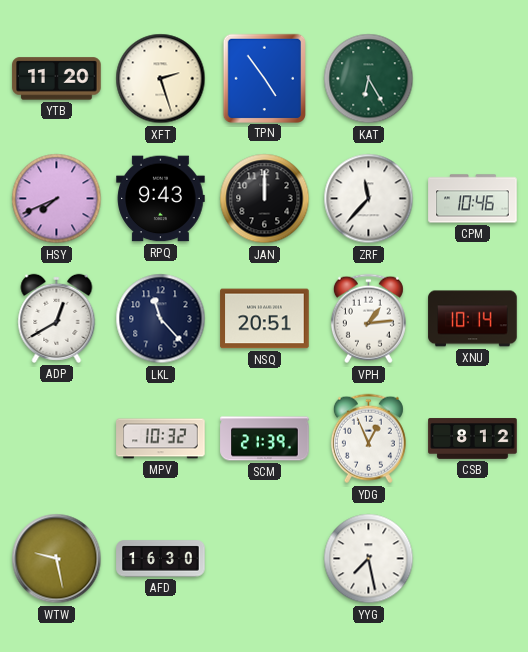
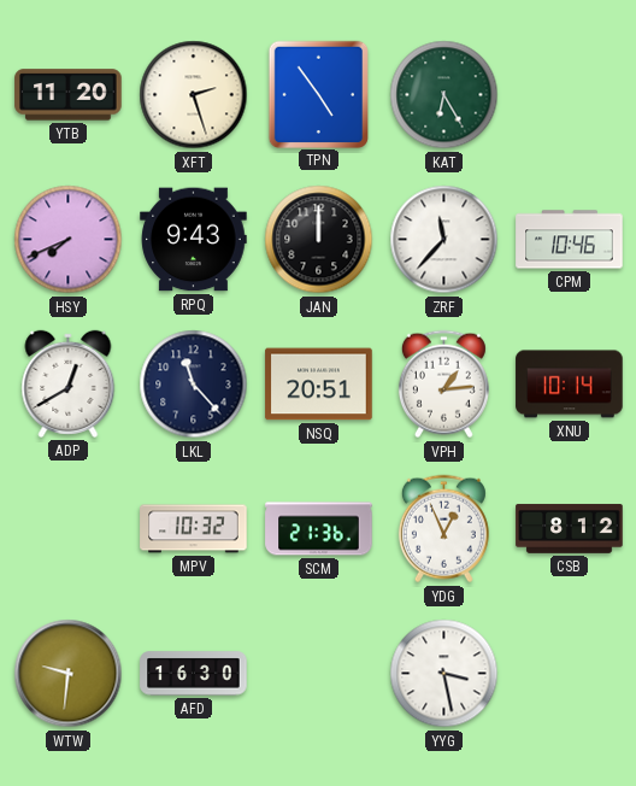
SCM: 21:39 -> 21:36 (319, 529)
WTW: 9:28 -> 9:31 (69, 674)
YYG: 7:28 -> 3:28 (444, 674)
